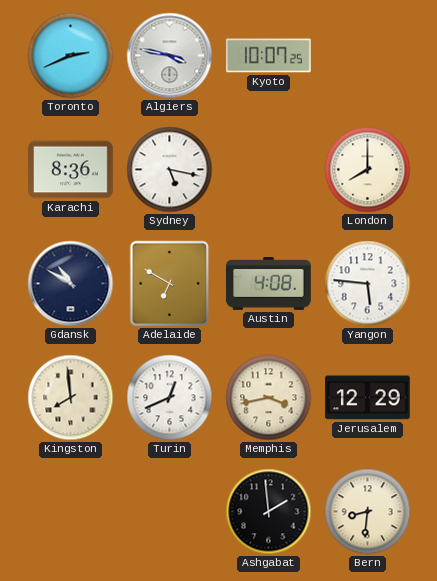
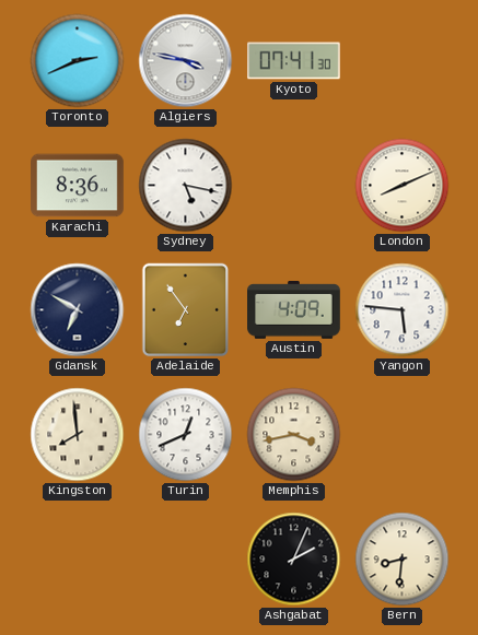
Kyoto: 10:07 -> 07:41 (294, 61)
London: 8:00 -> 8:11 (403, 186)
Gdansk: 10:50 -> 6:50 (78, 310)
Adelaide: 6:50 -> 6:54 (186, 310)
Austin: 4:08 -> 4:09 (294, 310)
Jerusalem: 12:29 -> none (368, 398)
Ashgabat: 1:59 -> 2:04 (294, 560)
